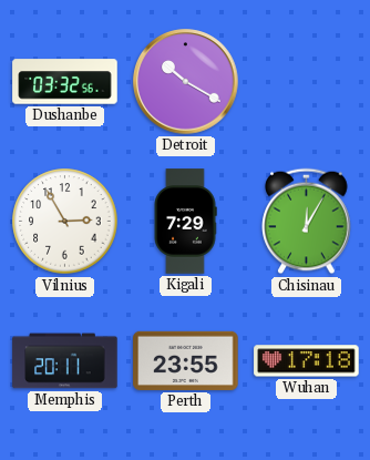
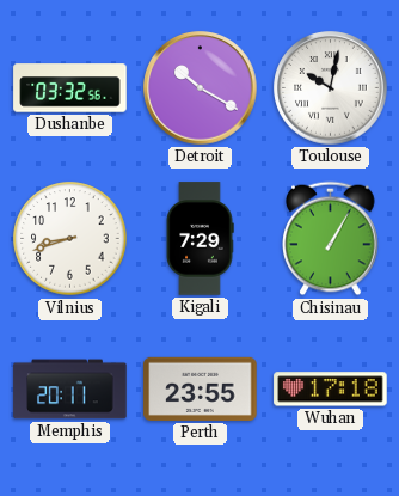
Toulouse: none -> 10:02 (331, 88)
Vilnius: 2:55 -> 8:42 (70, 239)
Chisinau: 12:05 -> 1:05 (331, 239)
